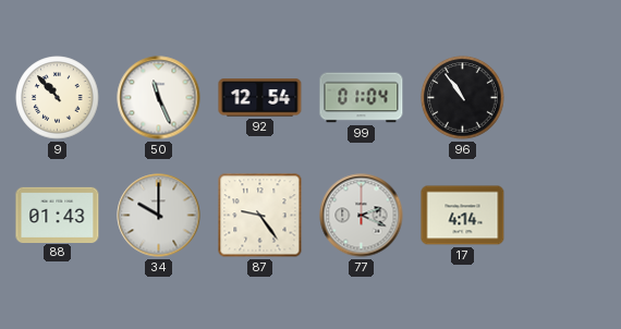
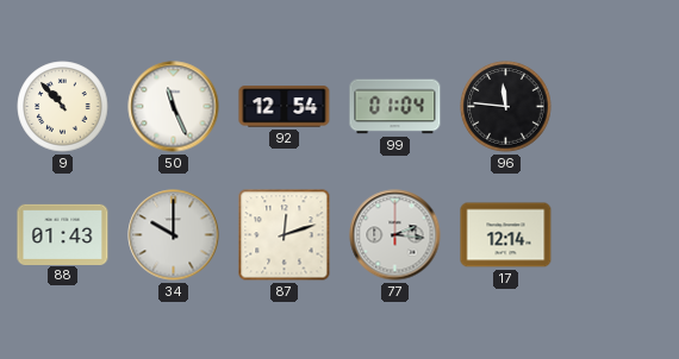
96: 10:54 -> 11:46 (506, 107)
87: 9:24 -> 12:12 (285, 235)
77: 2:19 -> 2:16 (395, 235)
17: 4:14 -> 12:14 (506, 235)
